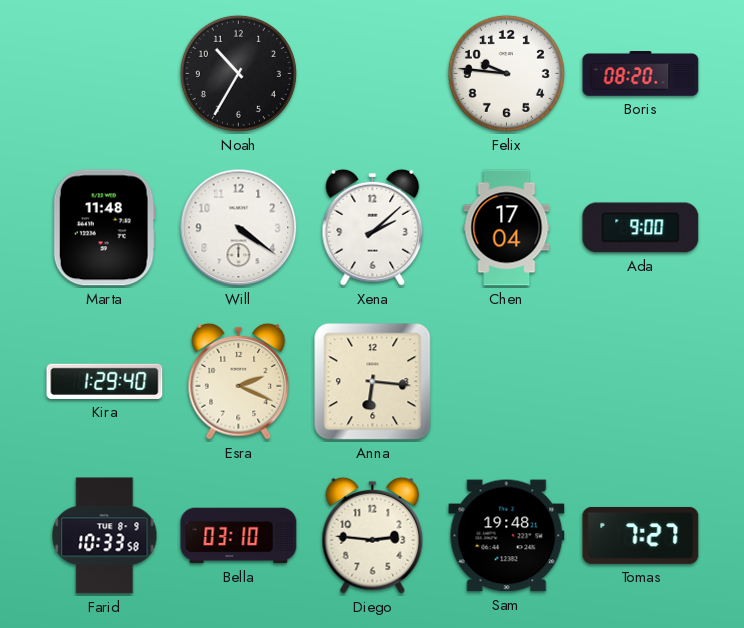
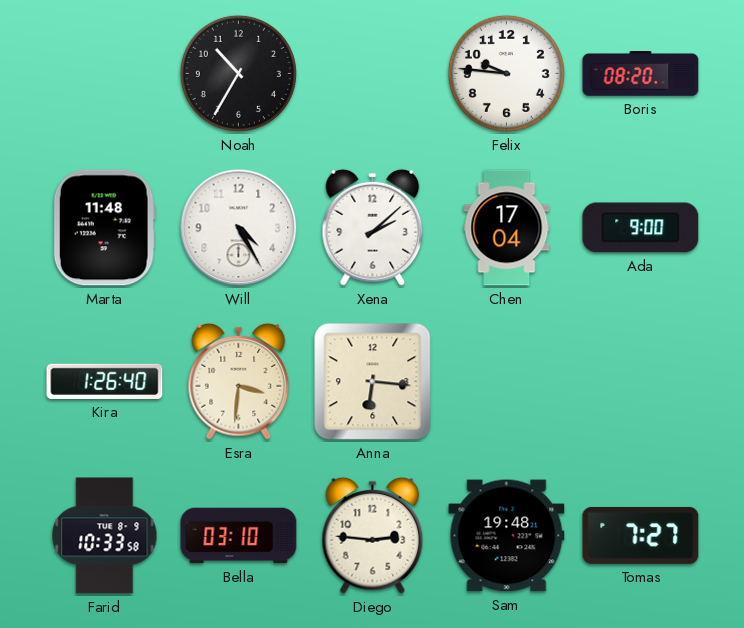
Will: 4:21 -> 4:25 (239, 228)
Kira: 1:29 -> 1:26 (105, 381)
Esra: 2:19 -> 3:31 (239, 381)
